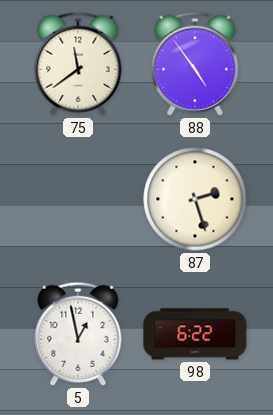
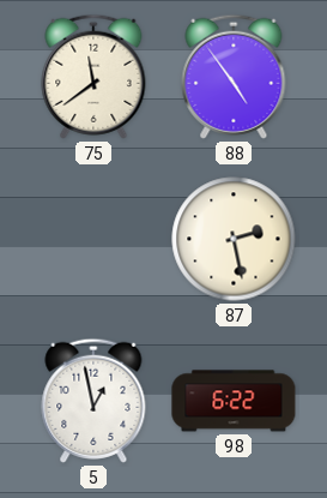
87: 2:27 -> 2:28 (234, 239)
